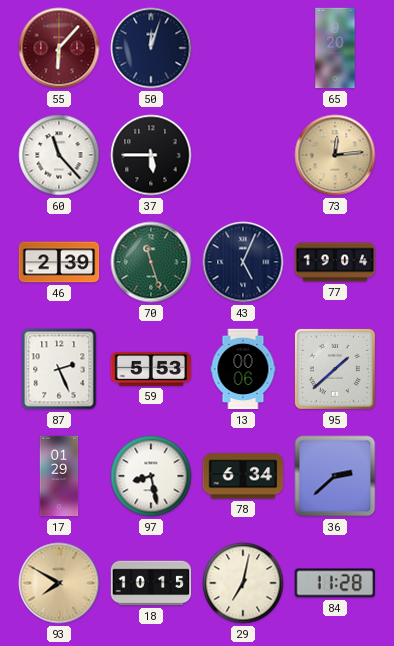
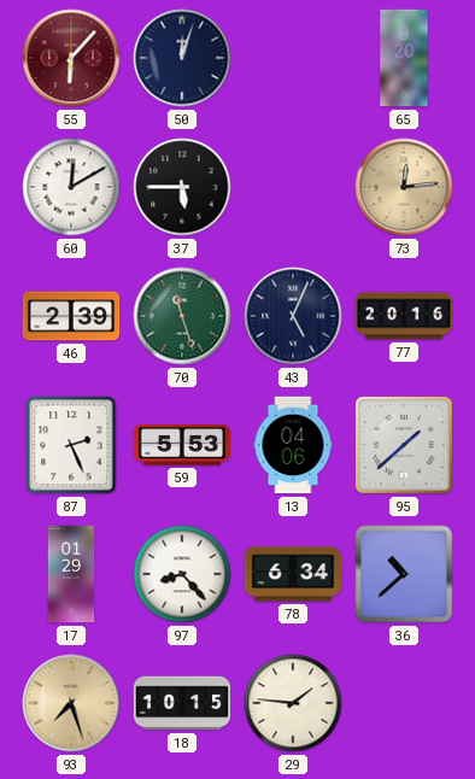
60: 11:23 -> 12:10 (71, 187)
77: 19:04 -> 20:16 (404, 316)
13: 00:06 -> 04:06 (293, 445)
97: 8:28 -> 8:23 (182, 574)
36: 2:38 -> 10:38 (404, 574)
93: 7:50 -> 7:27 (71, 703)
29: 7:02 -> 1:46 (293, 703)
84: 11:28 -> none (335, 583)
